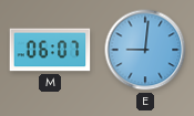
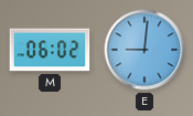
M: 06:07 -> 06:02 (50, 50)
